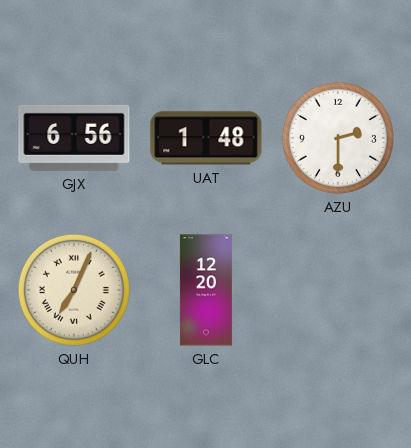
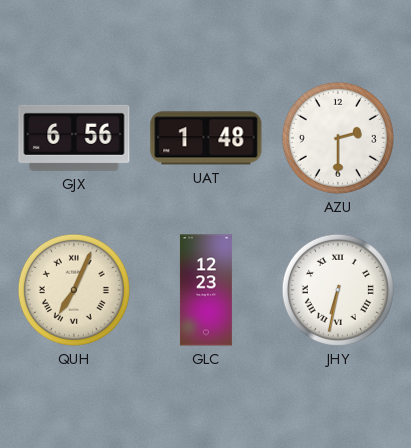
GLC: 12:20 -> 12:23 (206, 290)
JHY: none -> 6:32 (338, 290)
